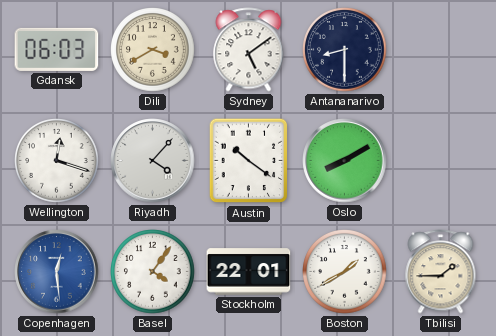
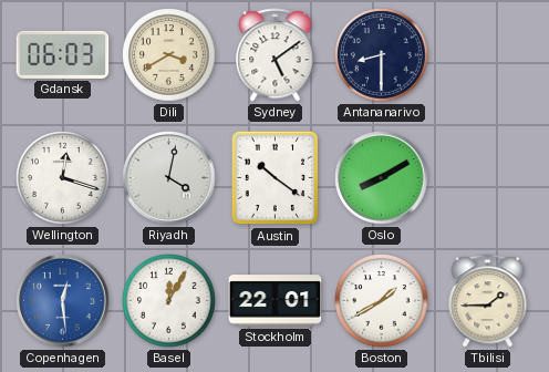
Riyadh: 4:07 -> 4:02 (169, 178)
Basel: 4:06 -> 12:05 (169, 301)
